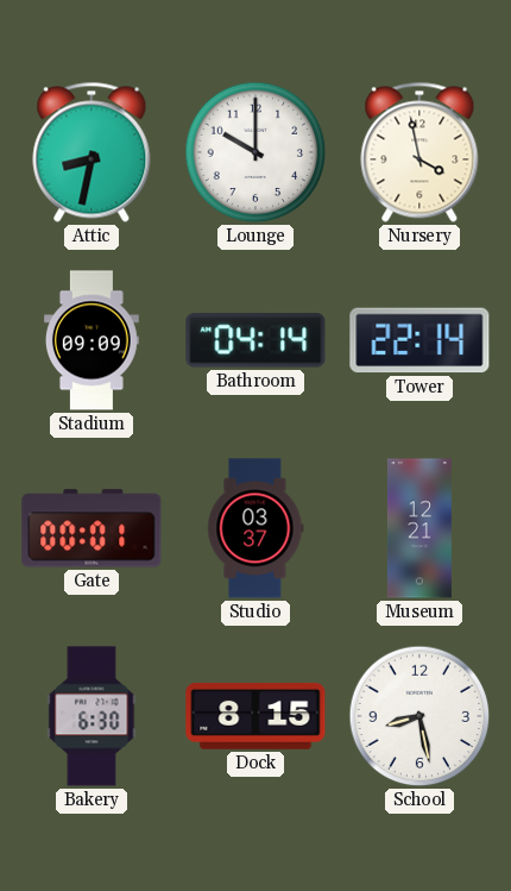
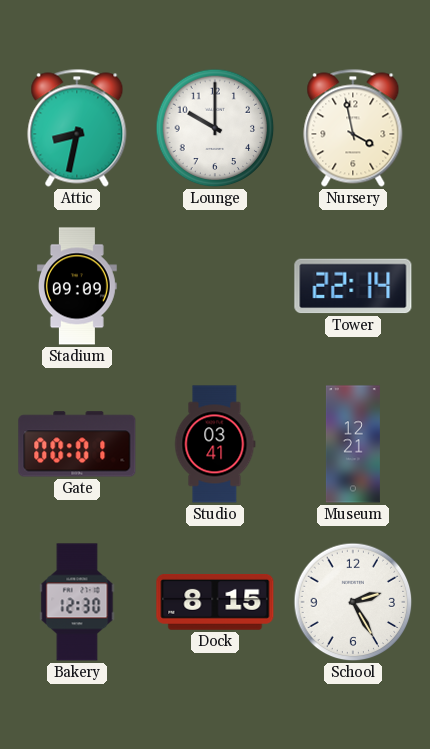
Bathroom: 04:14 -> none (255, 340)
Studio: 03:37 -> 03:41 (215, 444)
Bakery: 6:30 -> 12:30 (77, 602)
School: 8:28 -> 2:25 (353, 602)
